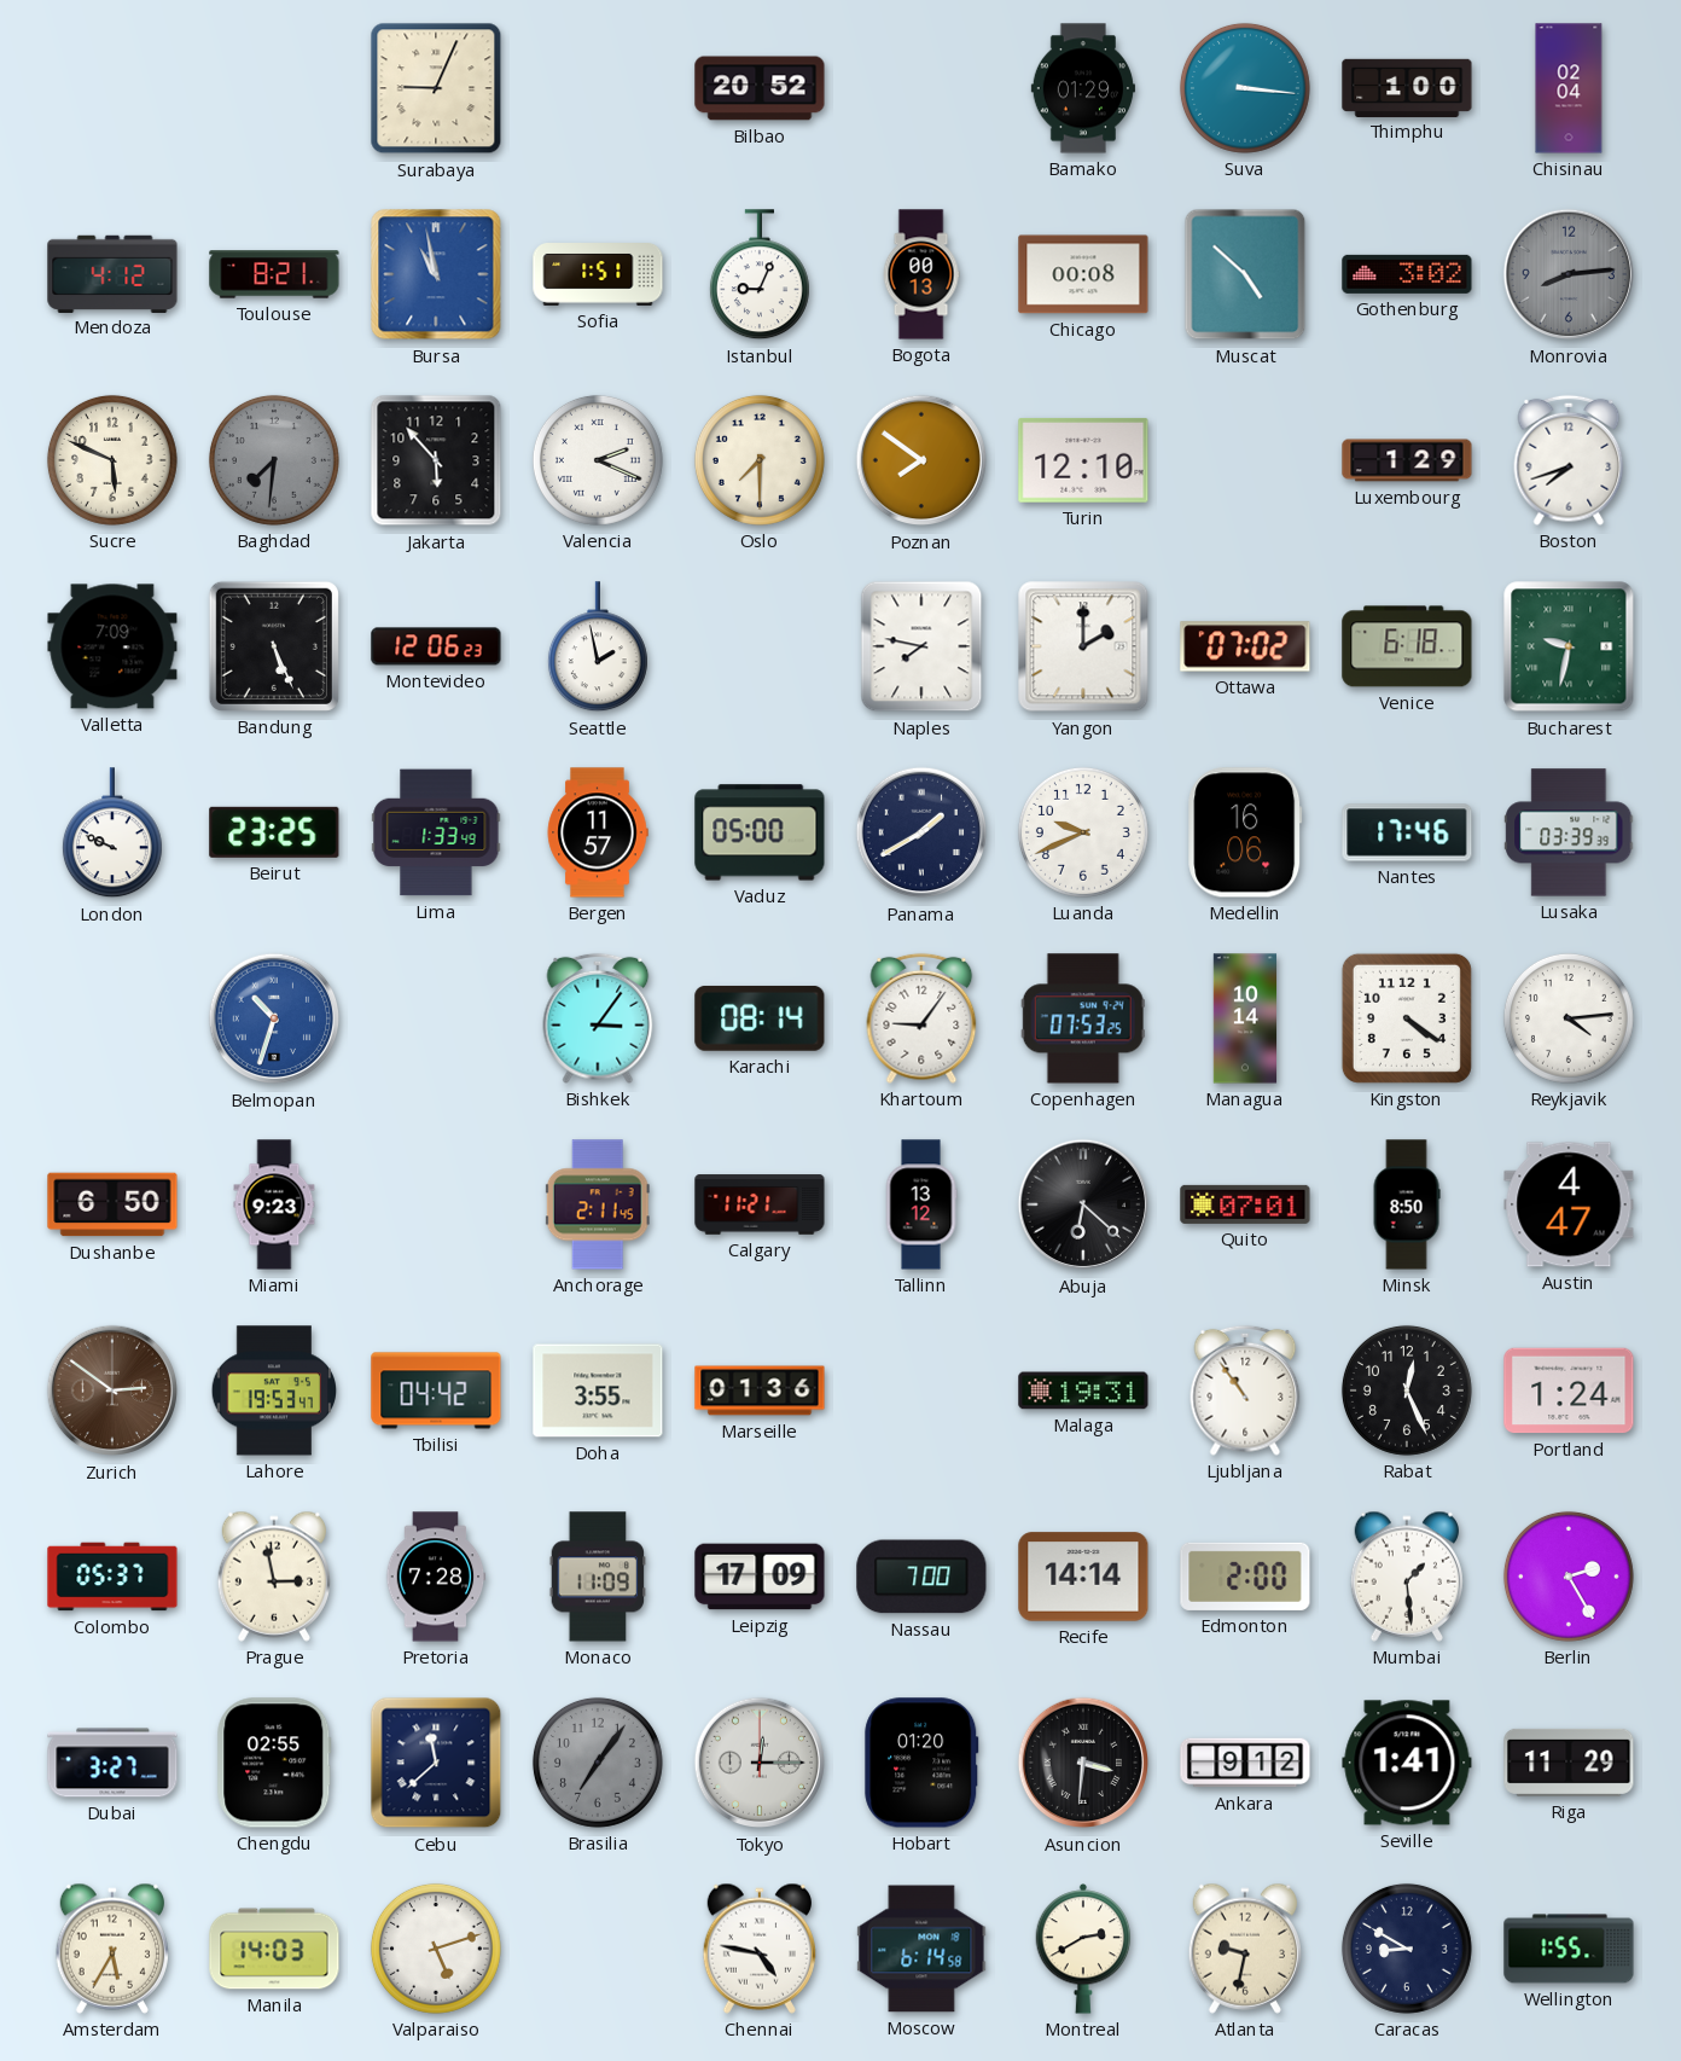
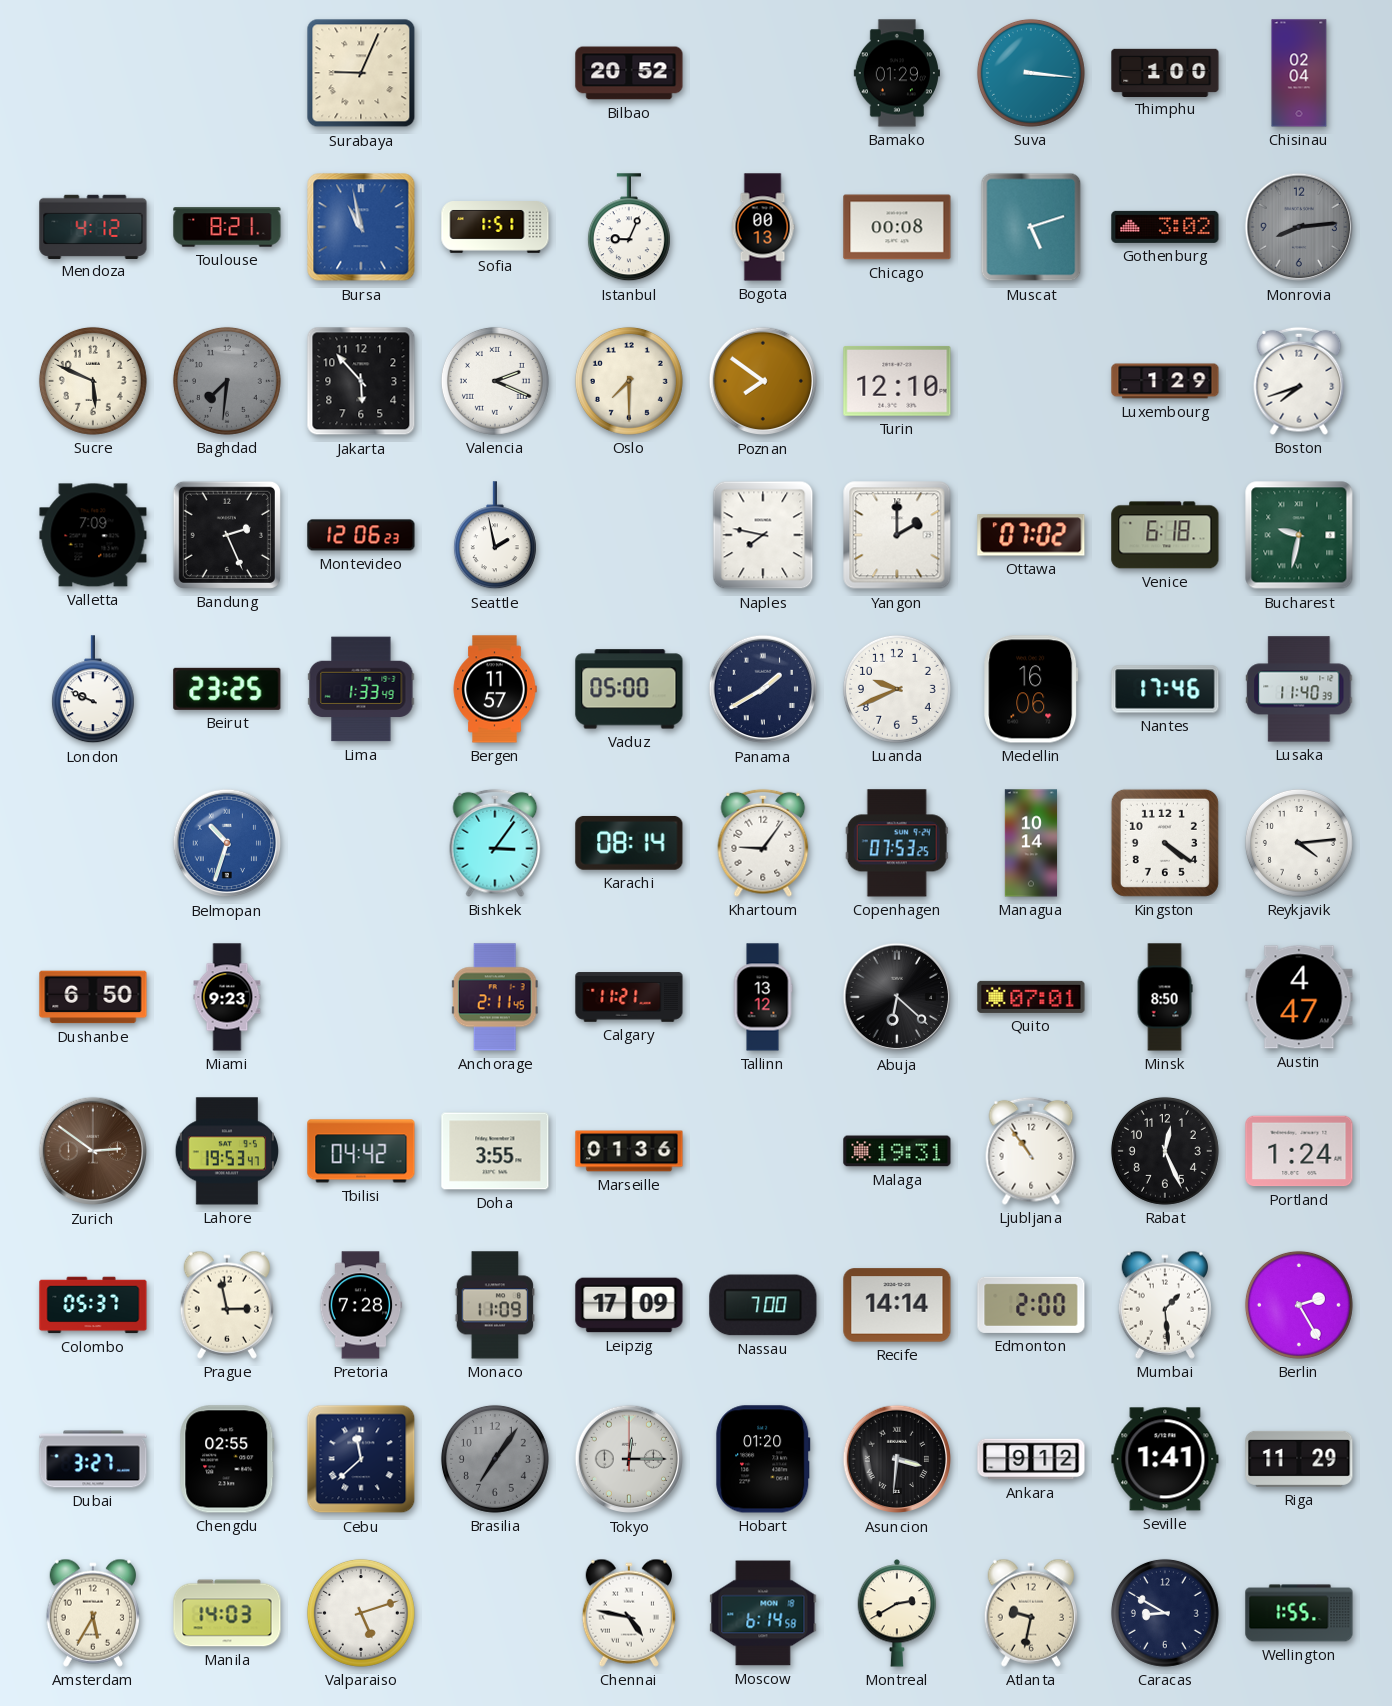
Muscat: 4:52 -> 5:12 (1031, 227)
Bandung: 5:26 -> 2:26 (227, 535)
Lusaka: 03:39 -> 11:40 (1299, 689)
